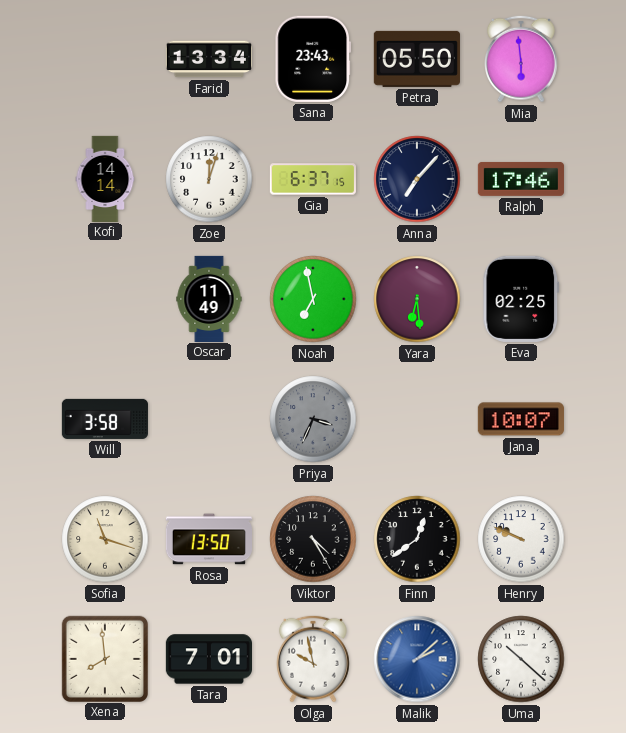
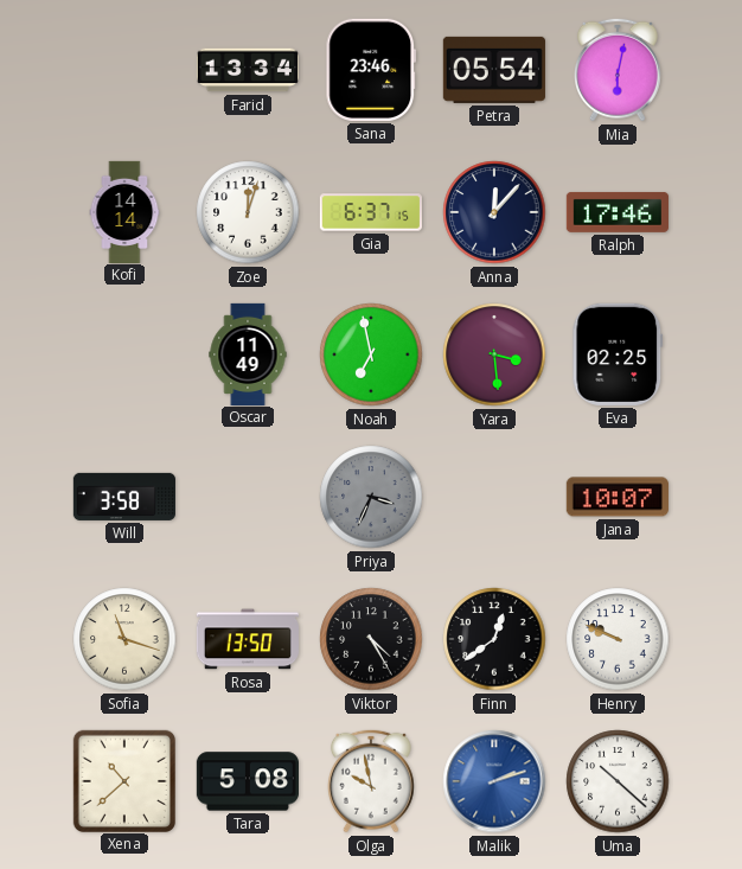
Sana: 23:43 -> 23:46 (371, 70)
Petra: 05:50 -> 05:54 (494, 70)
Mia: 5:59 -> 6:02 (619, 70)
Anna: 7:07 -> 12:07 (494, 212)
Yara: 6:29 -> 3:29 (494, 354)
Xena: 7:59 -> 10:38 (123, 780)
Tara: 7:01 -> 5:08 (247, 781)
Malik: 2:08 -> 2:12 (494, 781)
